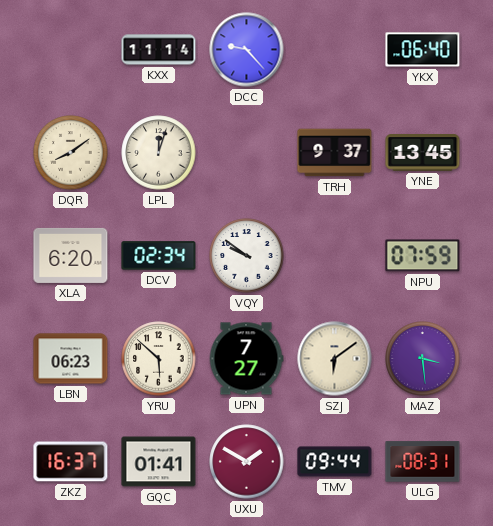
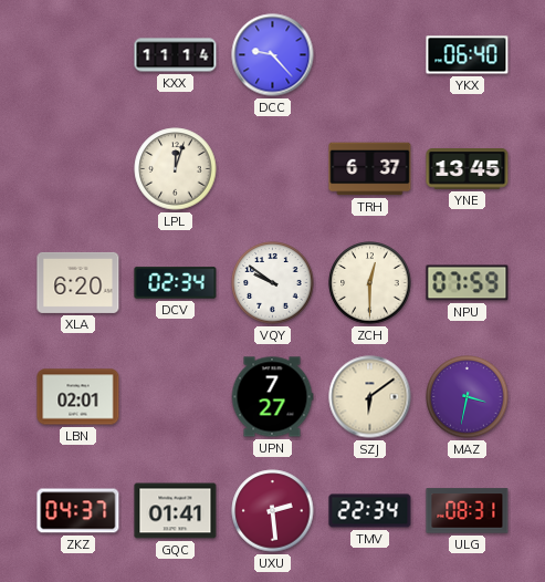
DQR: 8:09 -> none (71, 153)
TRH: 9:37 -> 6:37 (370, 169)
ZCH: none -> 12:30 (370, 283)
LBN: 06:23 -> 02:01 (78, 397)
YRU: 5:52 -> none (159, 359)
MAZ: 3:29 -> 3:32 (468, 397)
ZKZ: 16:37 -> 04:37 (78, 511)
UXU: 1:50 -> 2:29 (273, 511)
TMV: 09:44 -> 22:34 (370, 511)
